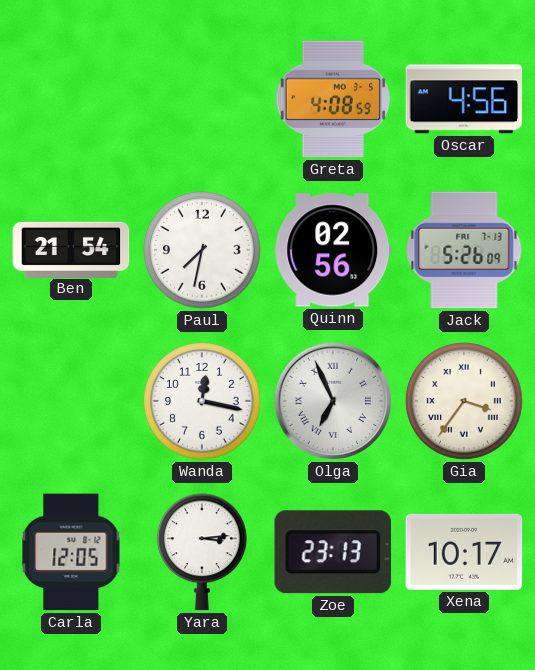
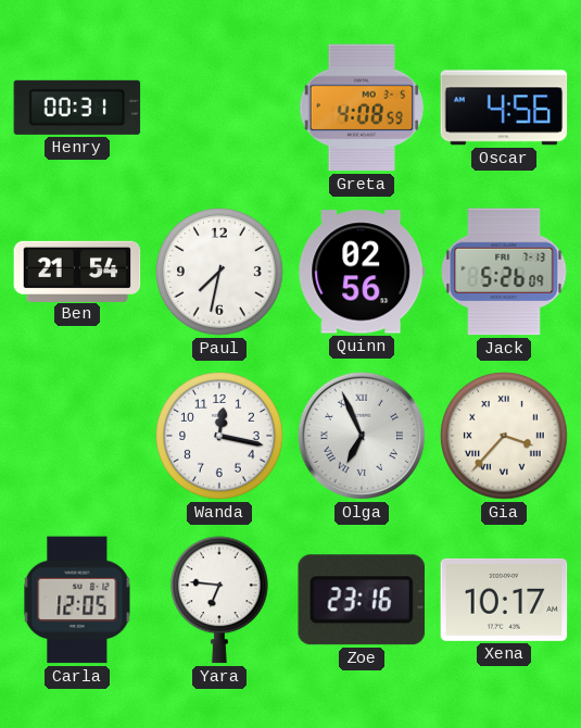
Henry: none -> 00:31 (77, 108)
Gia: 3:36 -> 3:37 (504, 436)
Yara: 3:14 -> 6:46 (220, 600)
Zoe: 23:13 -> 23:16 (362, 600)
